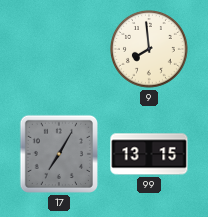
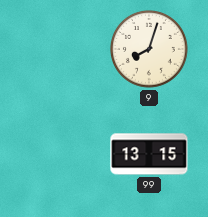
9: 7:59 -> 8:03 (150, 50)
17: 7:05 -> none (59, 154)
